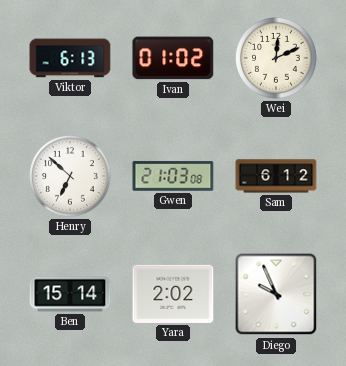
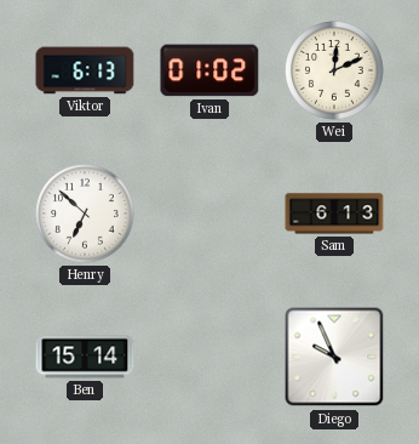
Gwen: 21:03 -> none (173, 176)
Sam: 6:12 -> 6:13 (334, 214)
Yara: 2:02 -> none (173, 294)
